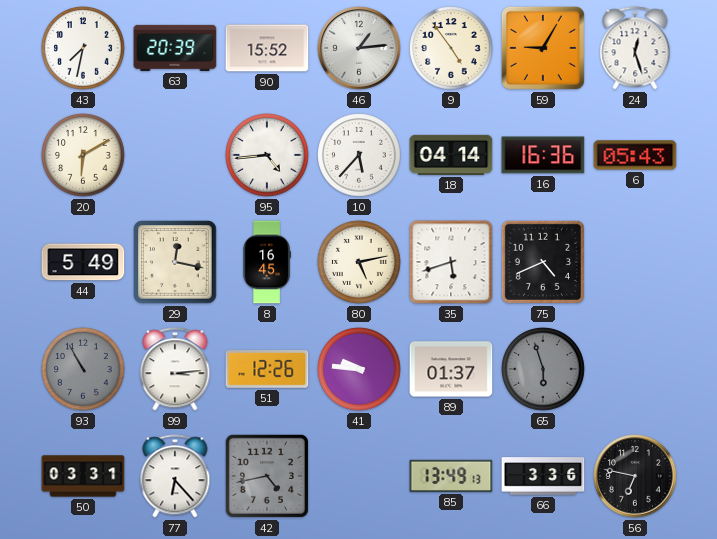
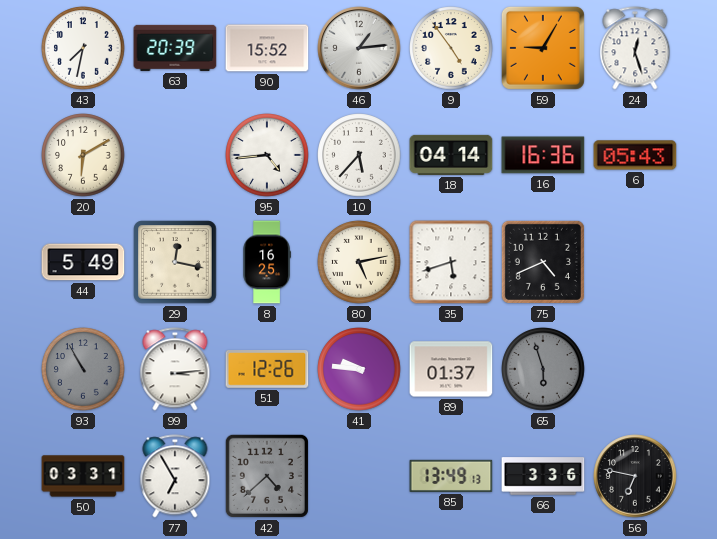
8: 16:45 -> 16:25 (267, 262)
77: 6:23 -> 6:55 (175, 476)
42: 4:43 -> 4:38 (267, 476)
